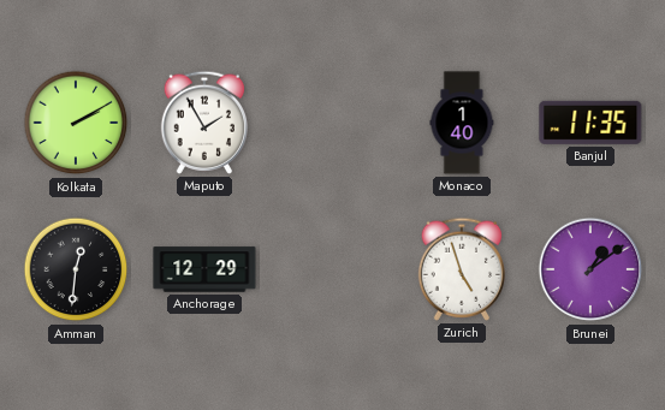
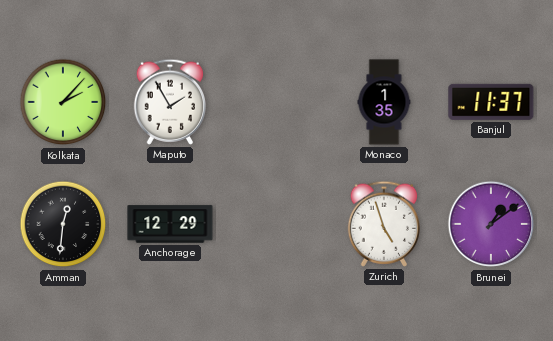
Kolkata: 2:10 -> 2:07 (63, 102)
Monaco: 1:40 -> 1:35 (384, 102)
Banjul: 11:35 -> 11:37 (491, 102)
